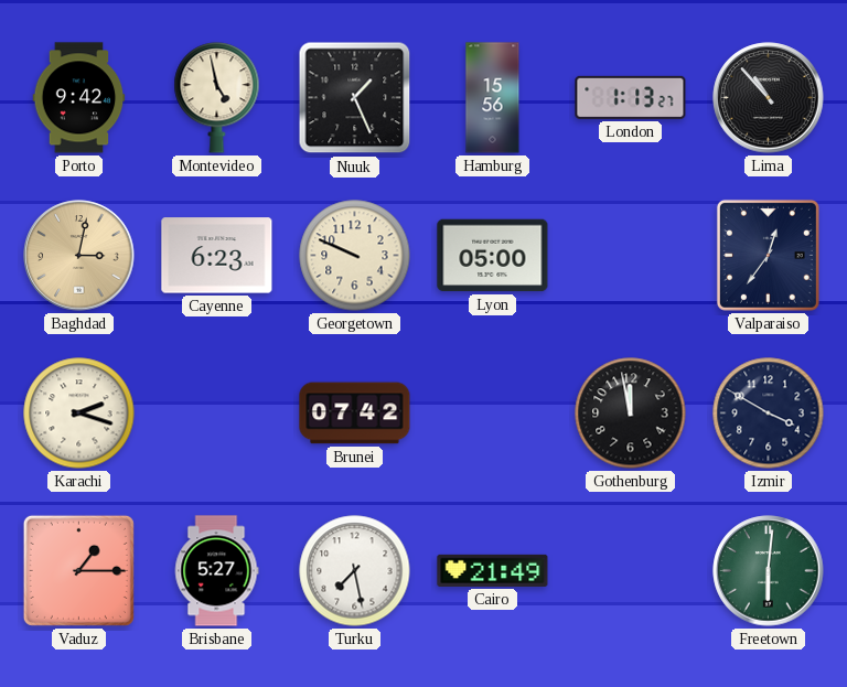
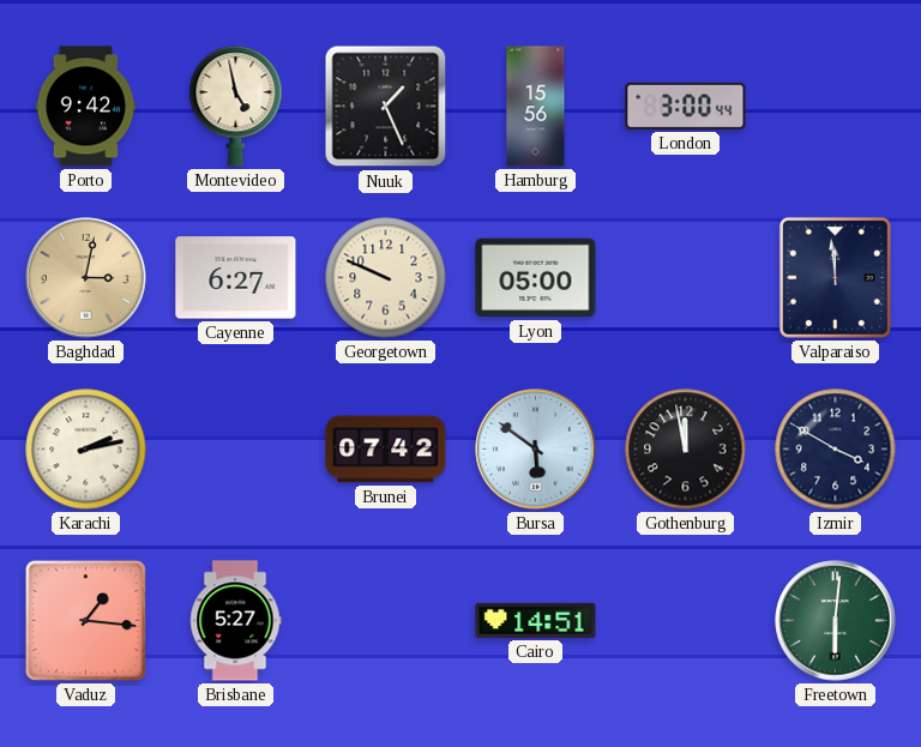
London: 1:13 -> 3:00 (686, 106)
Lima: 10:53 -> none (769, 98)
Cayenne: 6:23 -> 6:27 (236, 278)
Valparaiso: 12:36 -> 11:59 (835, 277)
Karachi: 2:18 -> 2:13 (86, 450)
Bursa: none -> 5:51 (536, 450)
Vaduz: 1:15 -> 1:16 (85, 620)
Turku: 7:28 -> none (355, 571)
Cairo: 21:49 -> 14:51 (536, 620)
